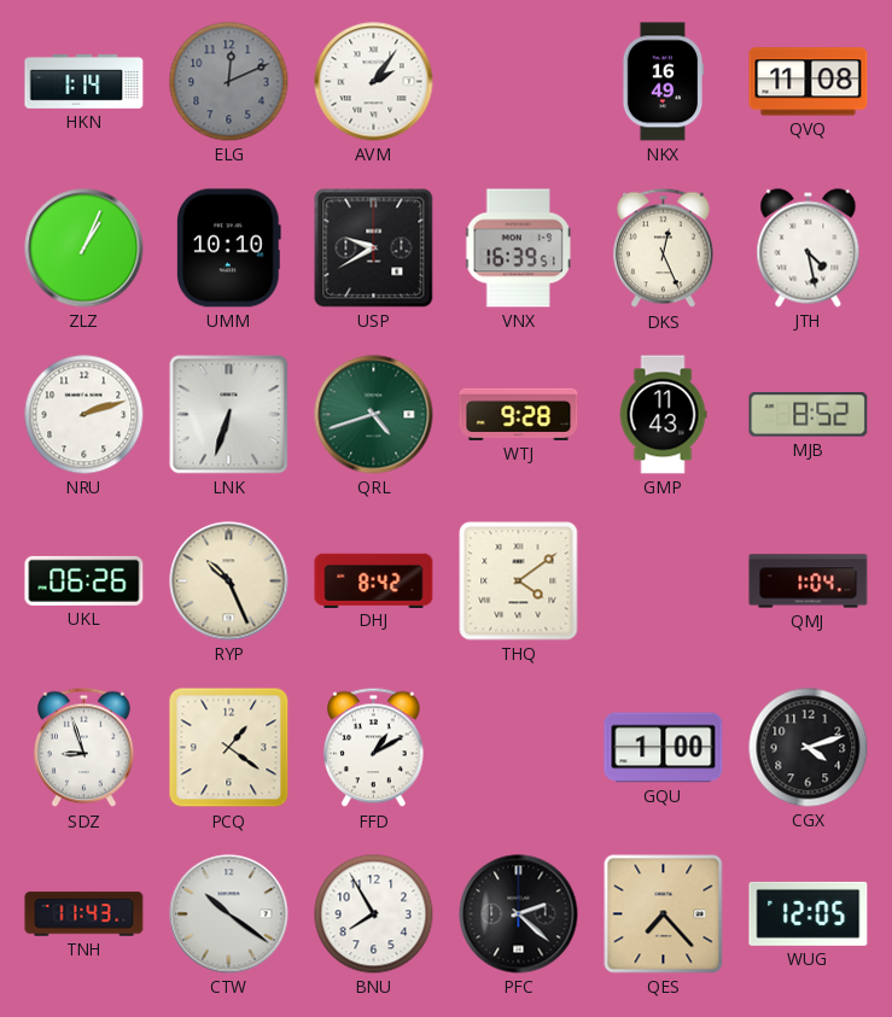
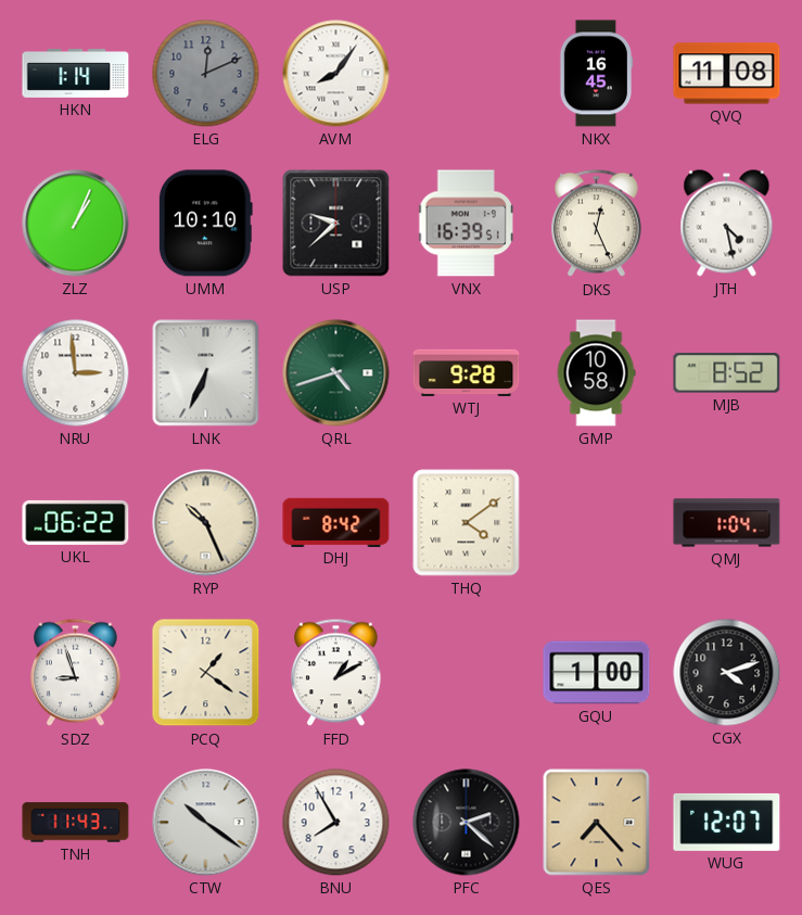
AVM: 2:06 -> 8:06 (336, 74)
NKX: 16:49 -> 16:45 (596, 74)
USP: 9:40 -> 9:38 (336, 224)
NRU: 2:12 -> 2:59 (76, 373)
LNK: 6:33 -> 6:34 (206, 373)
GMP: 11:43 -> 10:58 (596, 373)
UKL: 06:26 -> 06:22 (76, 522)
WUG: 12:05 -> 12:07 (727, 822)
